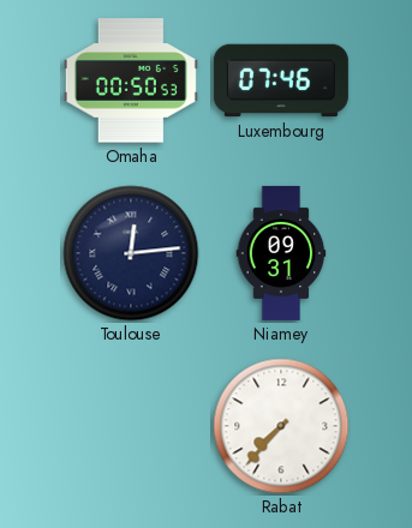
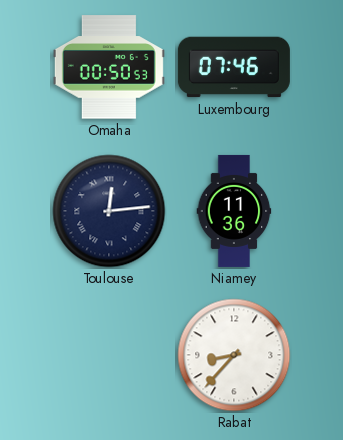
Niamey: 09:31 -> 11:36 (234, 211)
Rabat: 7:37 -> 8:37 (234, 355)
